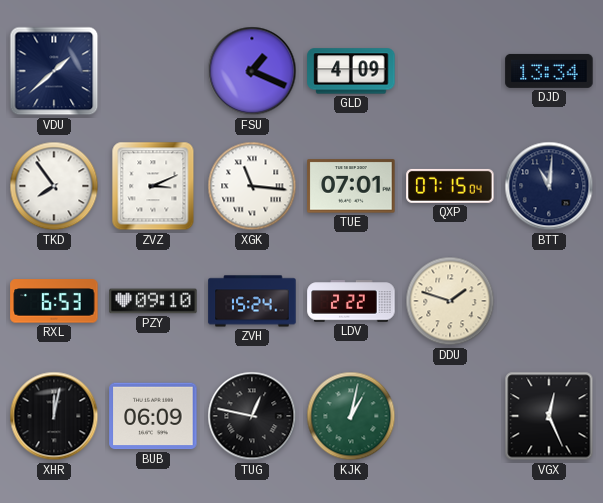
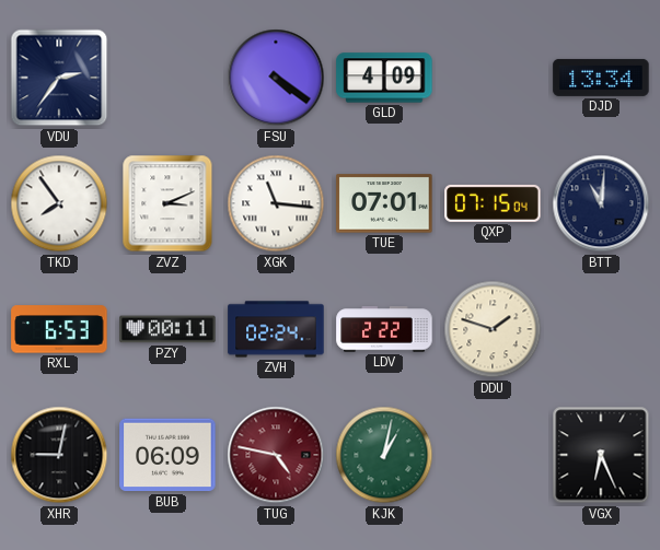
VDU: 1:38 -> 2:36 (59, 78)
FSU: 1:19 -> 4:21 (276, 78)
PZY: 09:10 -> 00:11 (167, 329)
ZVH: 15:24 -> 02:24 (276, 329)
XHR: 12:02 -> 9:02 (59, 455)
TUG: 12:47 -> 4:47 (276, 455)
TUG dial: black -> burgundy (276, 455)
VGX: 12:26 -> 6:26 (601, 455)
